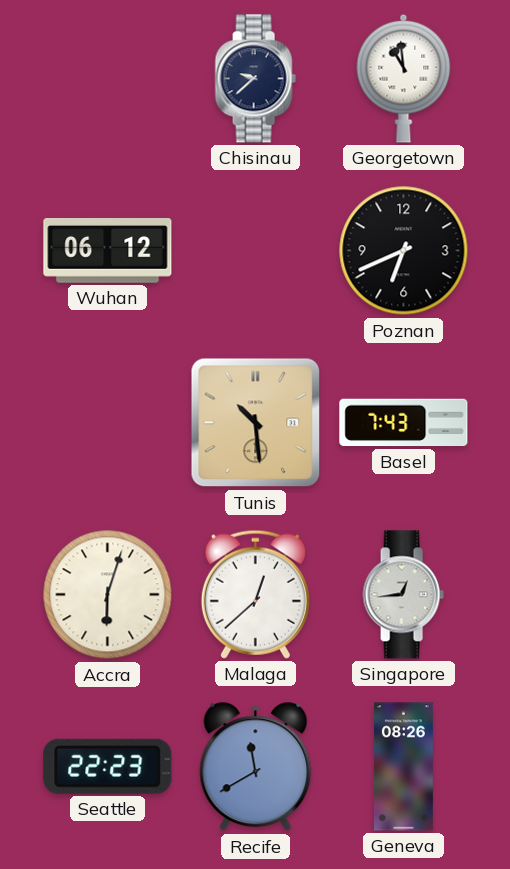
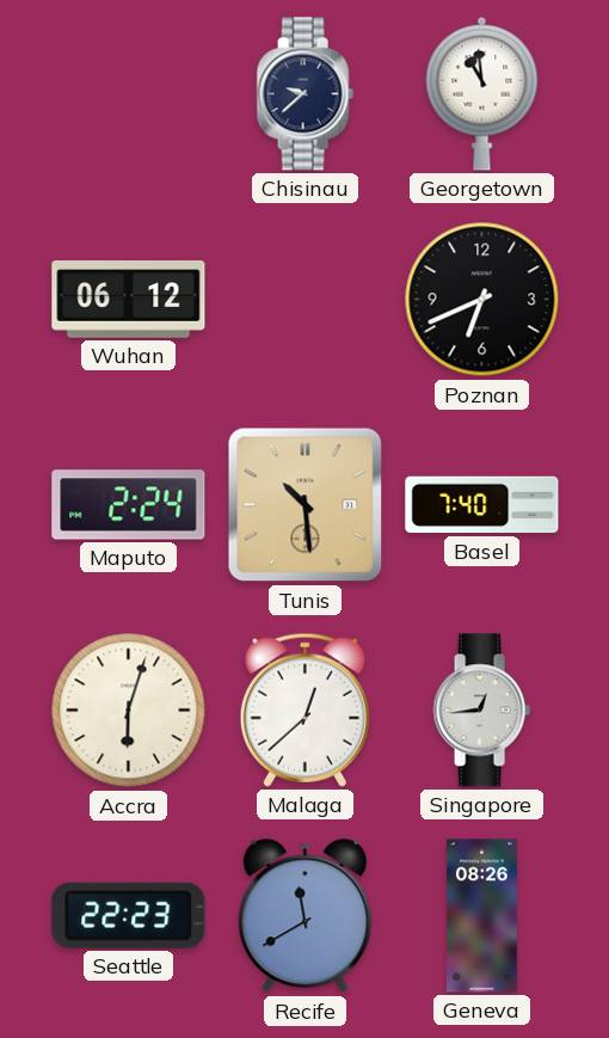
Maputo: none -> 2:24 (129, 505)
Basel: 7:43 -> 7:40 (482, 505)
